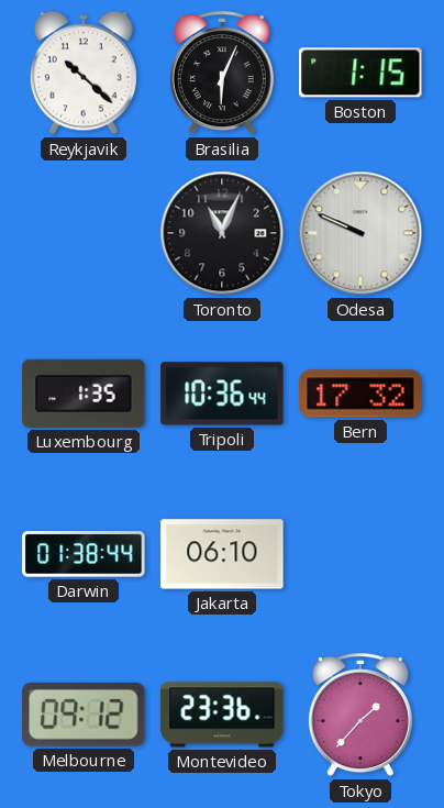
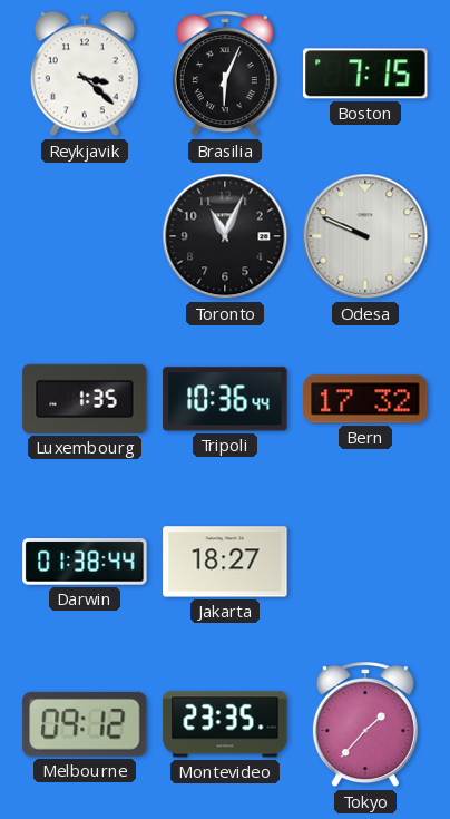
Reykjavik: 10:22 -> 3:22 (85, 74)
Boston: 1:15 -> 7:15 (365, 74)
Jakarta: 06:10 -> 18:27 (225, 562)
Montevideo: 23:36 -> 23:35 (225, 724)
